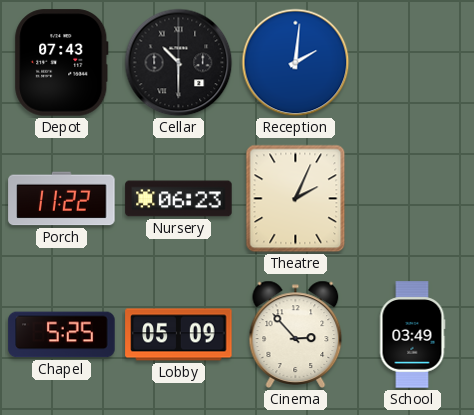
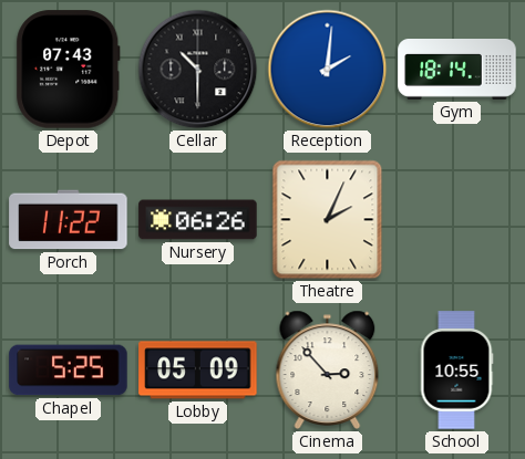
Gym: none -> 18:14 (457, 70)
Nursery: 06:23 -> 06:26 (198, 220)
School: 03:49 -> 10:55 (456, 371)
